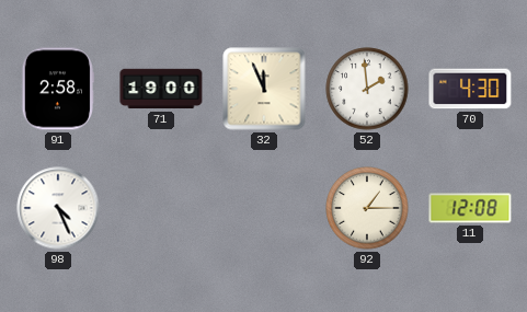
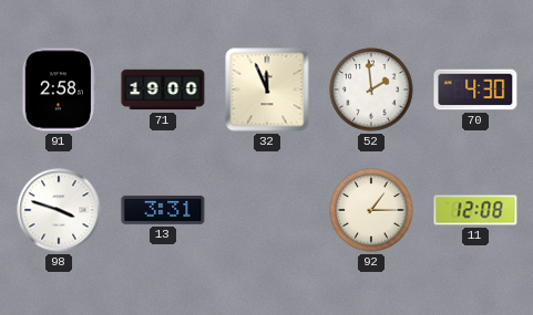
98: 4:26 -> 3:48 (59, 210)
13: none -> 3:31 (163, 210)
